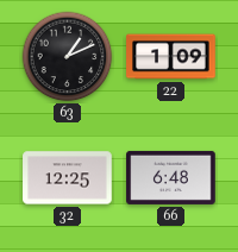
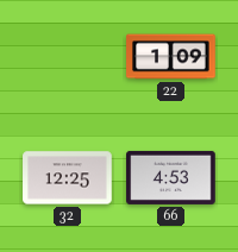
63: 1:11 -> none (68, 57)
66: 6:48 -> 4:53 (171, 177)
